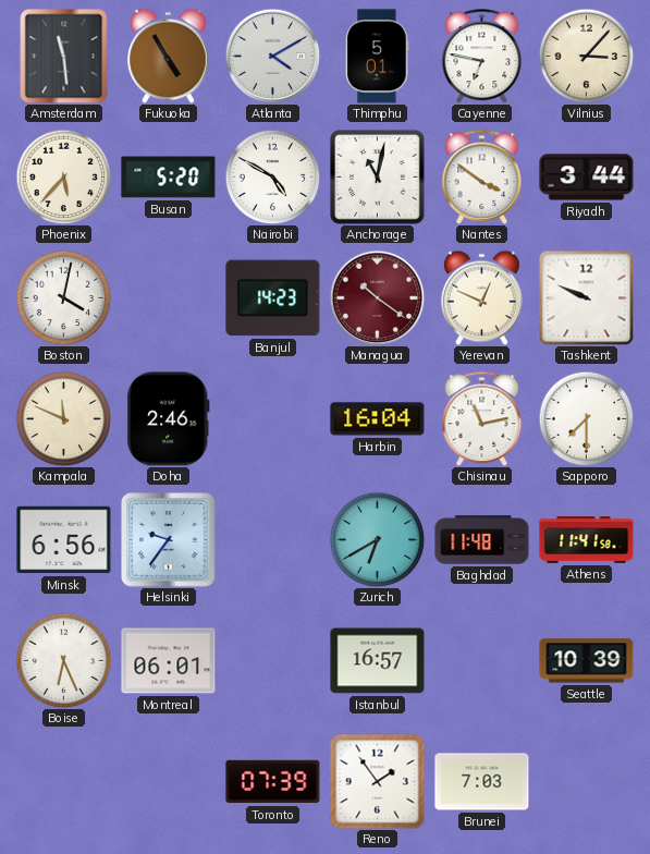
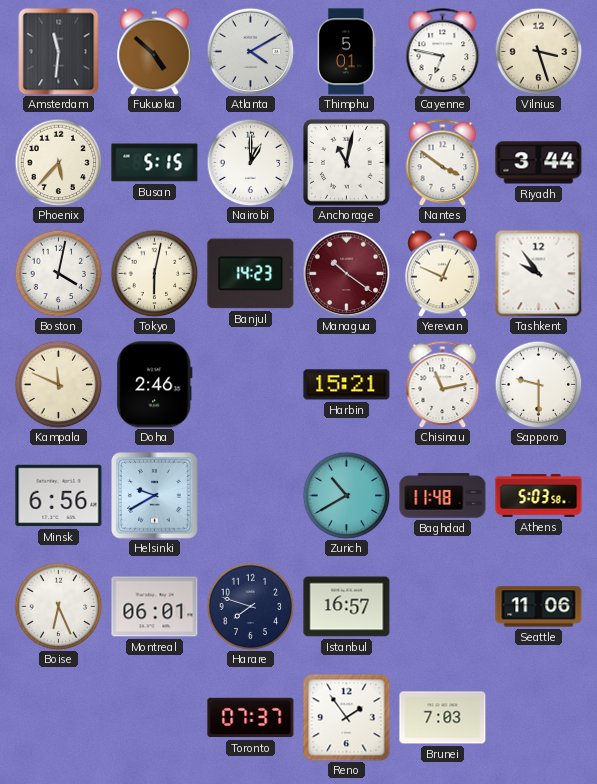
Amsterdam: 11:29 -> 11:31 (59, 51)
Fukuoka: 4:55 -> 4:52 (155, 51)
Vilnius: 3:07 -> 3:27 (538, 51)
Busan: 5:20 -> 5:15 (155, 163)
Nairobi: 4:50 -> 1:00 (250, 162)
Tokyo: none -> 6:02 (154, 273)
Tashkent: 9:49 -> 9:54 (538, 273)
Harbin: 16:04 -> 15:21 (347, 385)
Sapporo: 7:30 -> 9:30 (538, 384)
Helsinki: 9:36 -> 9:40 (155, 496)
Zurich: 6:40 -> 10:40 (346, 495)
Athens: 11:41 -> 5:03 (539, 496)
Harare: none -> 7:48 (250, 606)
Seattle: 10:39 -> 11:06 (539, 607)
Toronto: 07:39 -> 07:37 (251, 718)
